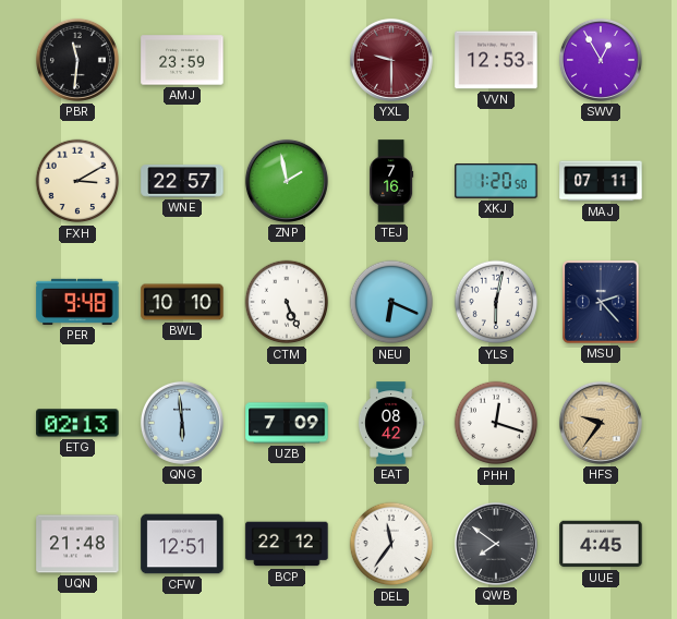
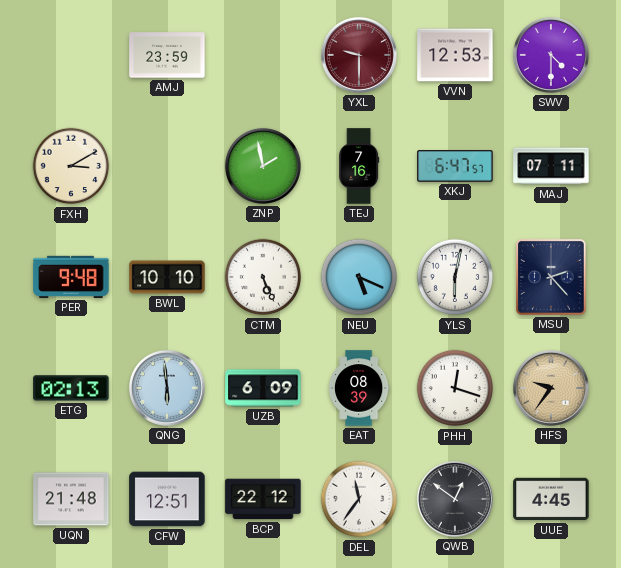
PBR: 11:31 -> none (77, 60)
SWV: 12:55 -> 4:30 (551, 55)
WNE: 22:57 -> none (182, 181)
XKJ: 1:20 -> 6:47 (455, 166)
NEU: 6:19 -> 5:19 (359, 277)
UZB: 7:09 -> 6:09 (263, 388)
EAT: 08:42 -> 08:39 (359, 388)
QWB: 7:51 -> 12:51 (455, 499)
